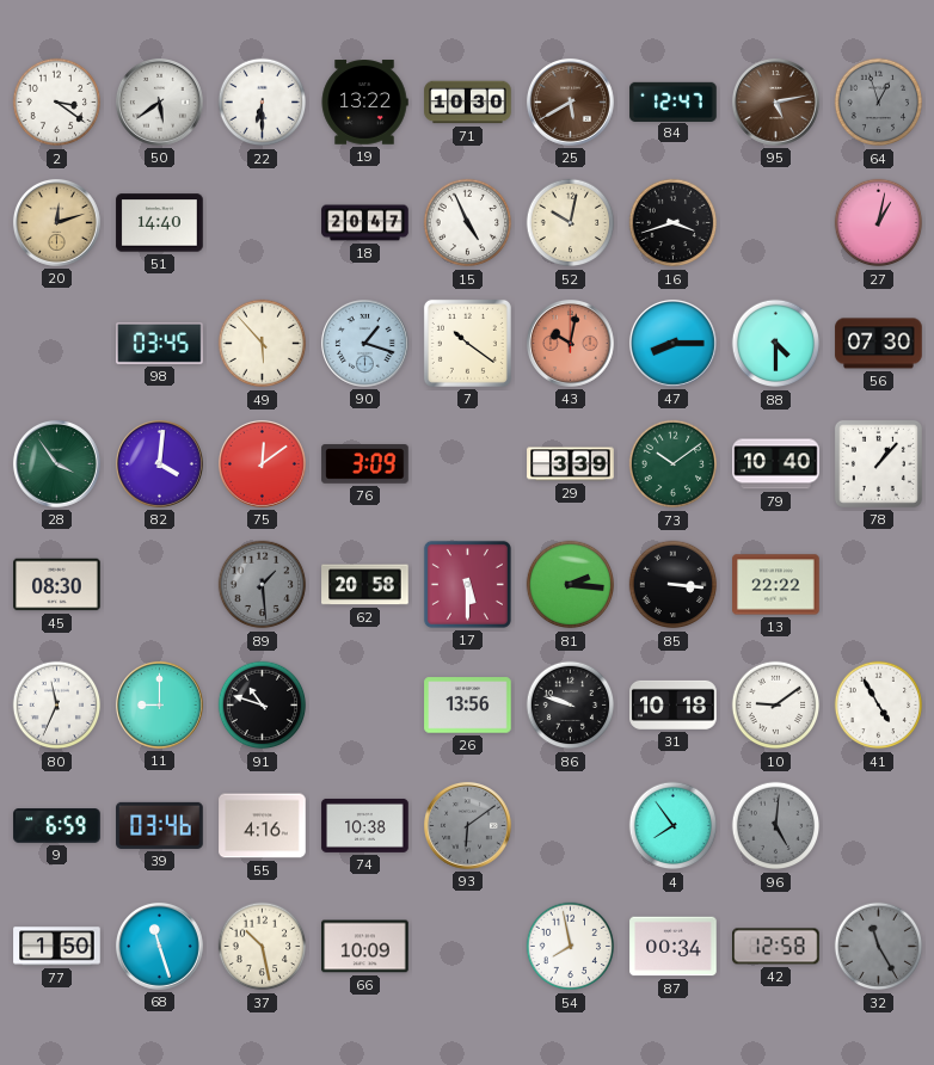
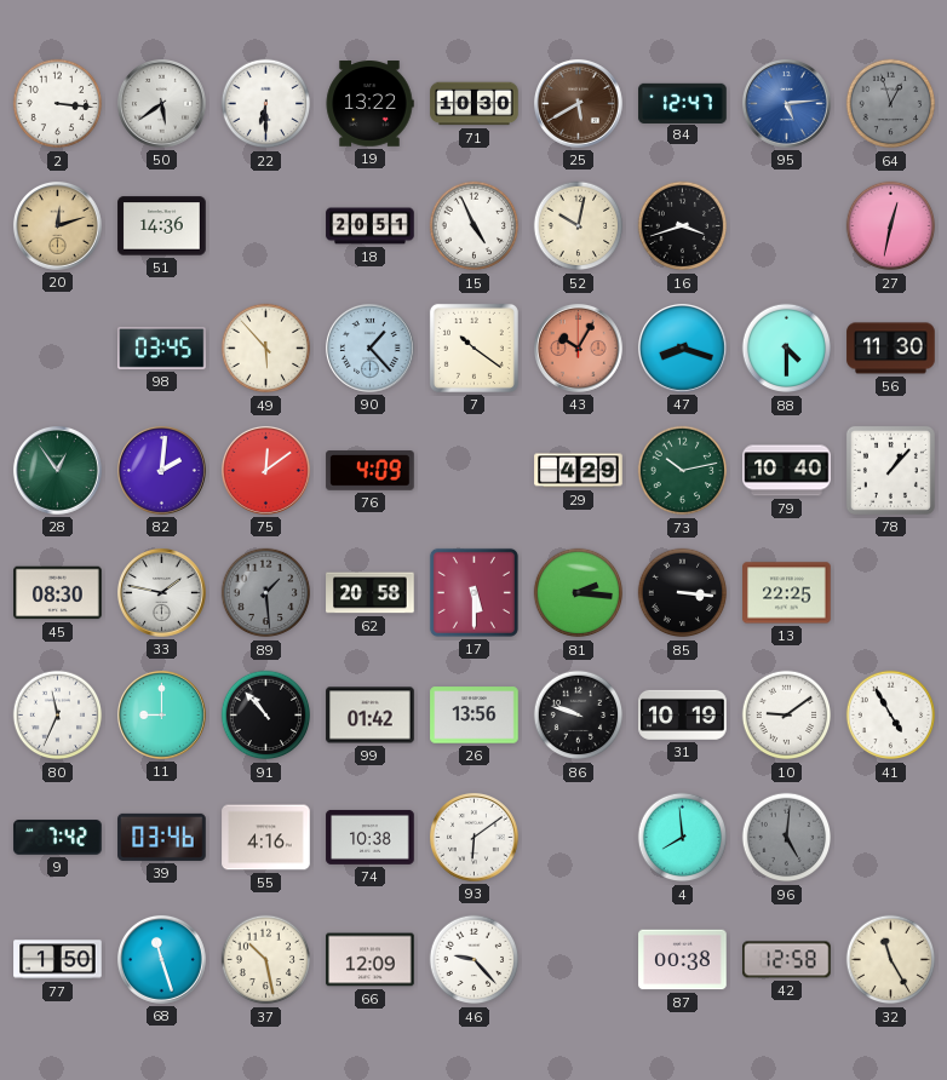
2: 3:21 -> 3:16 (58, 104)
95: 5:13 -> 5:14 (786, 103)
95 dial: brown -> blue (786, 103)
51: 14:40 -> 14:36 (162, 226)
18: 20:47 -> 20:51 (371, 226)
27: 1:02 -> 12:32 (891, 226)
90: 1:18 -> 1:23 (369, 347)
43: 10:02 -> 10:05 (578, 347)
47: 8:15 -> 8:18 (682, 347)
56: 07:30 -> 11:30 (891, 349)
28: 3:54 -> 12:54 (57, 470)
82: 4:01 -> 2:01 (161, 470)
76: 3:09 -> 4:09 (371, 471)
29: 3:39 -> 4:29 (579, 471)
73: 10:09 -> 10:13 (683, 471)
33: none -> 1:47 (161, 592)
13: 22:22 -> 22:25 (787, 593)
91: 10:48 -> 10:53 (266, 716)
99: none -> 01:42 (371, 716)
31: 10:18 -> 10:19 (683, 714)
9: 6:59 -> 7:42 (58, 838)
93 dial: grey -> white (473, 837)
4: 7:54 -> 7:59 (683, 838)
66: 10:09 -> 12:09 (371, 960)
46: none -> 9:23 (475, 960)
54: 7:58 -> none (571, 947)
87: 00:34 -> 00:38 (683, 960)
32 dial: grey -> cream (891, 960)
